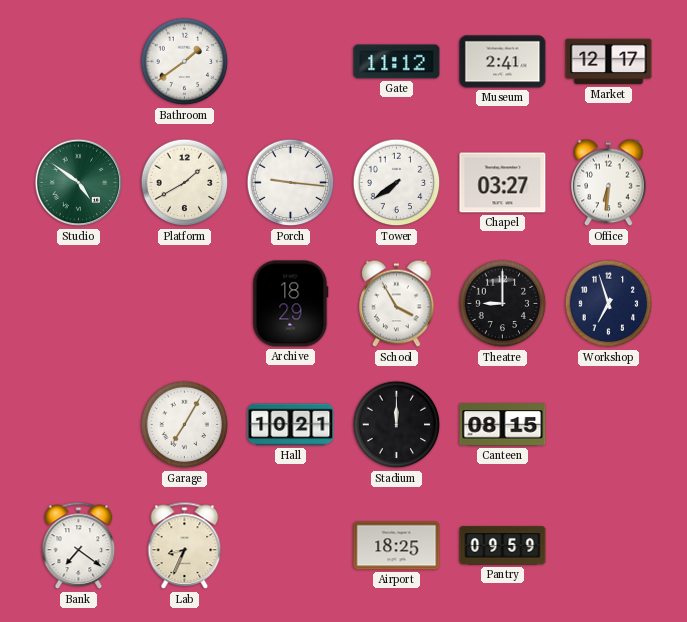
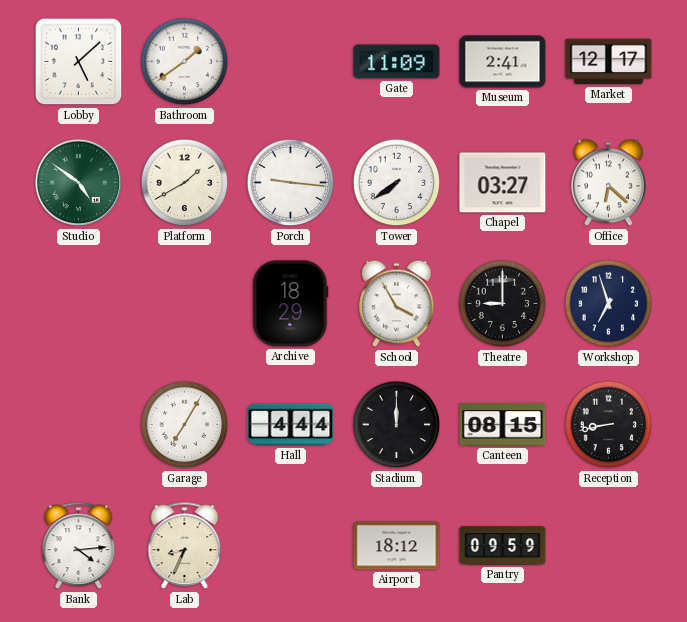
Lobby: none -> 5:08 (79, 62)
Gate: 11:12 -> 11:09 (397, 62)
Office: 6:31 -> 6:22 (609, 183)
Hall: 10:21 -> 4:44 (291, 425)
Reception: none -> 8:43 (609, 425)
Bank: 7:21 -> 4:14 (79, 546)
Airport: 18:25 -> 18:12 (397, 546)
